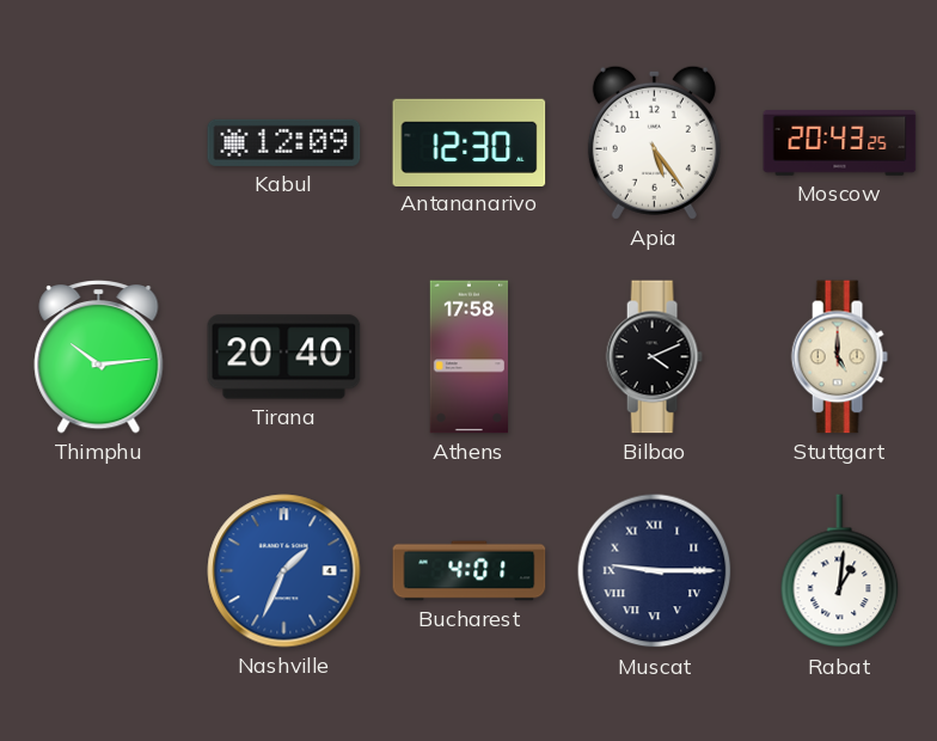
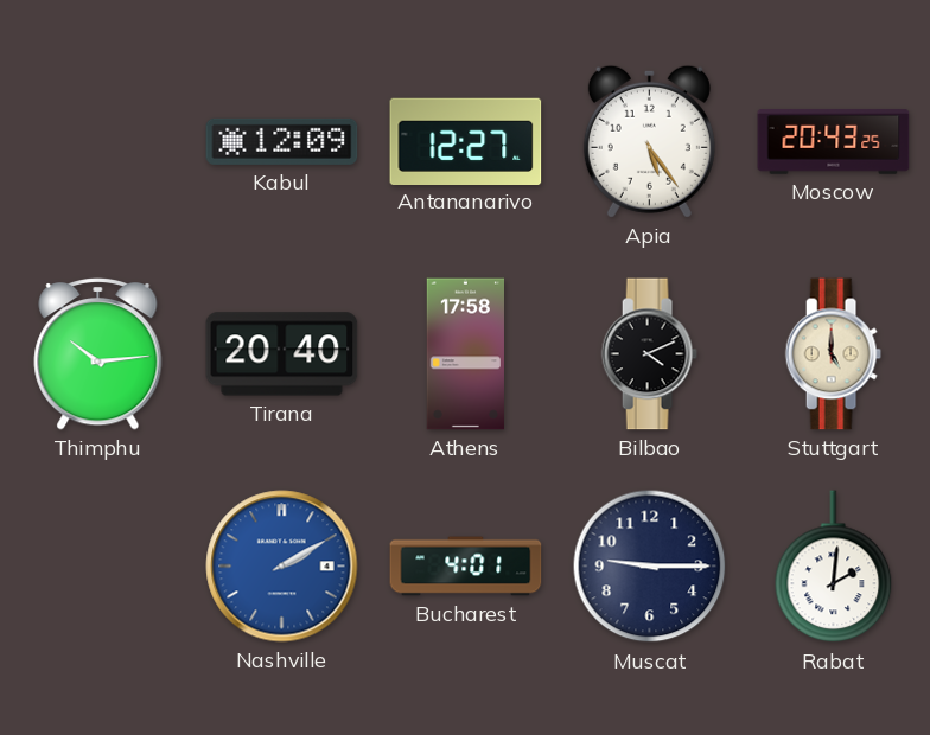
Antananarivo: 12:30 -> 12:27 (466, 141)
Nashville: 1:34 -> 2:10 (282, 567)
Muscat numerals: Roman -> Arabic (650, 567)
Rabat: 1:01 -> 2:01 (834, 567)
